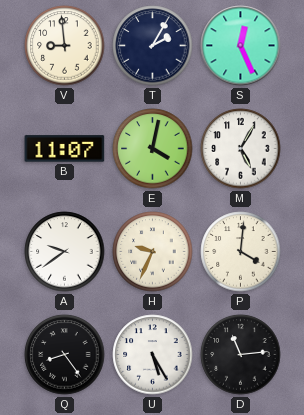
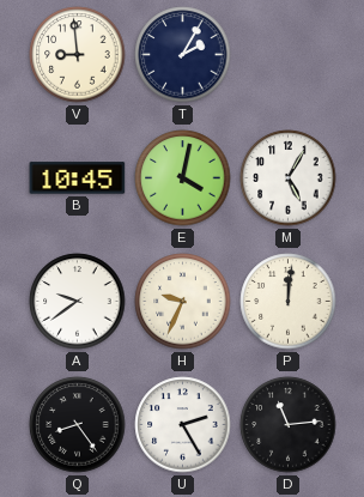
S: 12:26 -> none (241, 46)
B: 11:07 -> 10:45 (78, 178)
P: 4:01 -> 12:01 (289, 302)
U: 5:25 -> 2:25 (183, 425)
